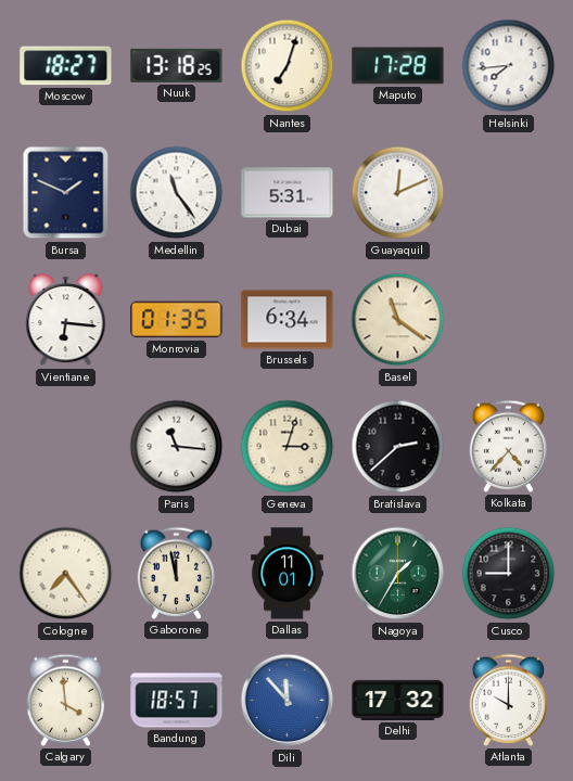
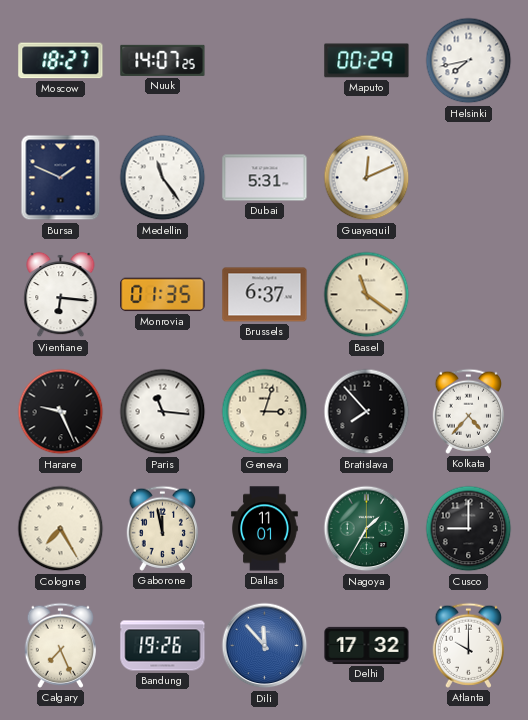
Nuuk: 13:18 -> 14:07 (163, 60)
Nantes: 7:03 -> none (288, 66)
Maputo: 17:28 -> 00:29 (367, 61)
Helsinki: 7:44 -> 7:43 (469, 61)
Brussels: 6:34 -> 6:37 (265, 295)
Harare: none -> 9:26 (61, 412)
Bratislava: 2:38 -> 7:53 (367, 412)
Cologne: 7:24 -> 7:25 (61, 529)
Calgary: 3:59 -> 7:26 (61, 645)
Bandung: 18:57 -> 19:26 (163, 646)
